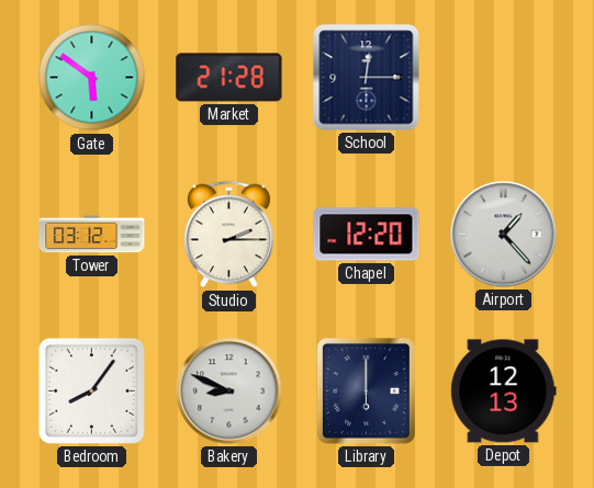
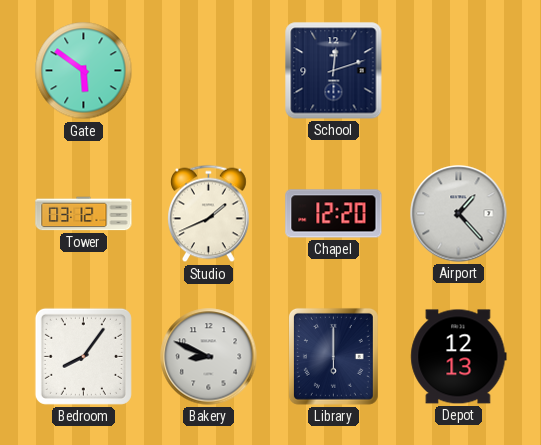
Market: 21:28 -> none (229, 78)
School: 12:15 -> 12:12 (334, 71)
Studio: 2:15 -> 1:41 (209, 214)
